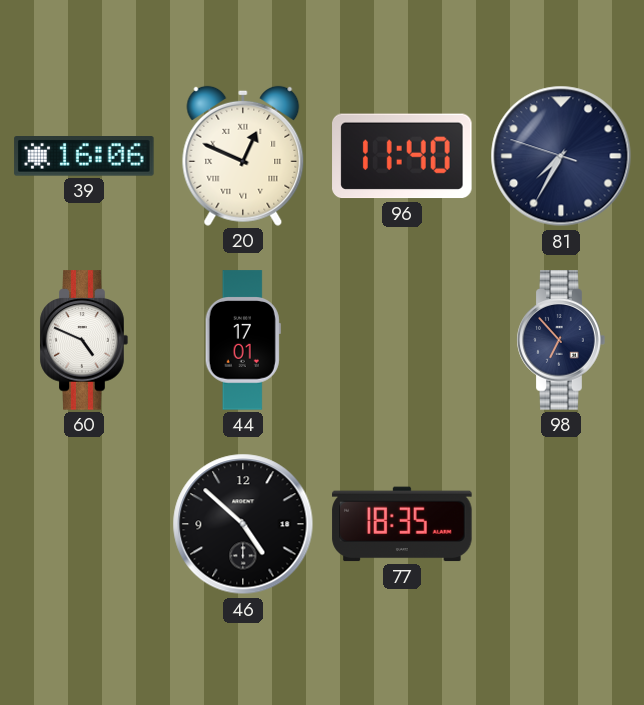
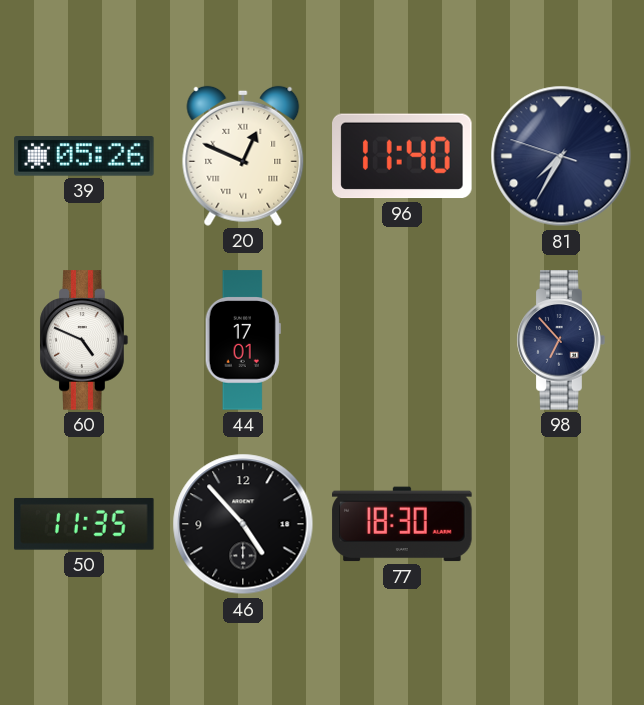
39: 16:06 -> 05:26 (84, 156)
50: none -> 11:35 (84, 524)
46: 4:52 -> 4:53 (243, 524)
77: 18:35 -> 18:30 (402, 524)
